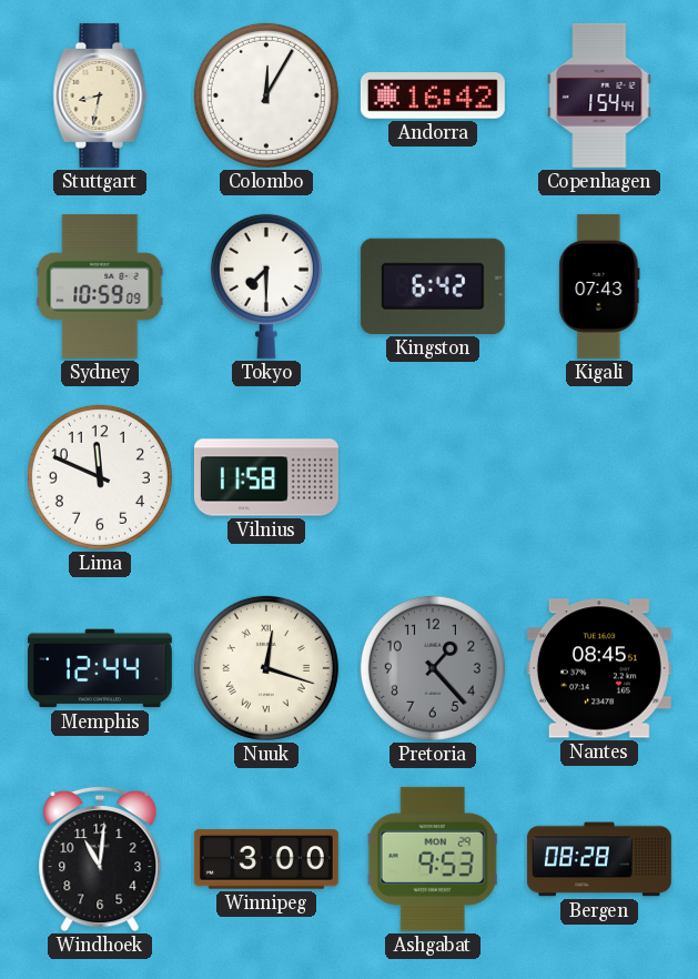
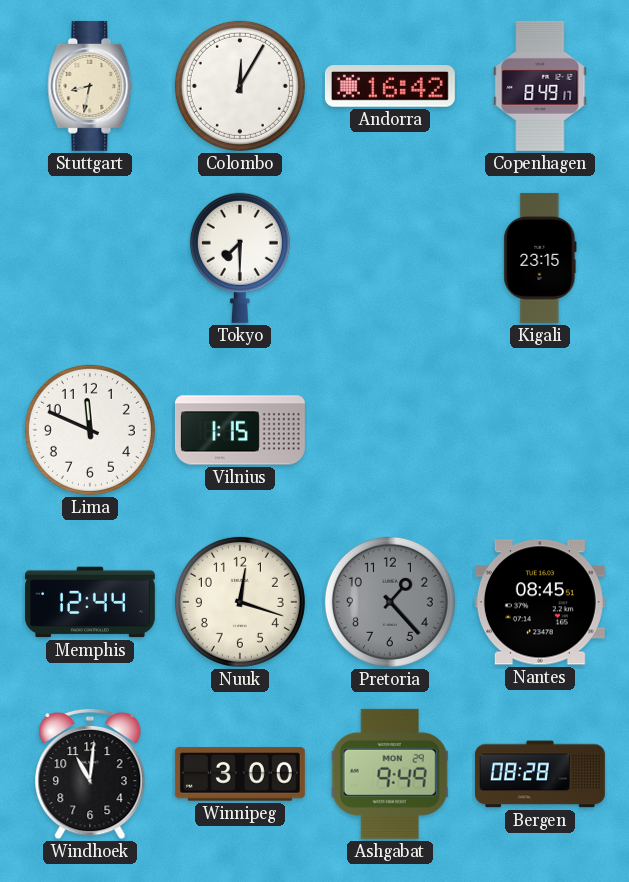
Copenhagen: 1:54 -> 8:49 (540, 86)
Sydney: 10:59 -> none (100, 286)
Kingston: 6:42 -> none (433, 286)
Kigali: 07:43 -> 23:15 (540, 258)
Vilnius: 11:58 -> 1:15 (240, 430)
Nuuk numerals: Roman -> Arabic (240, 602)
Ashgabat: 9:53 -> 9:49 (390, 774)
